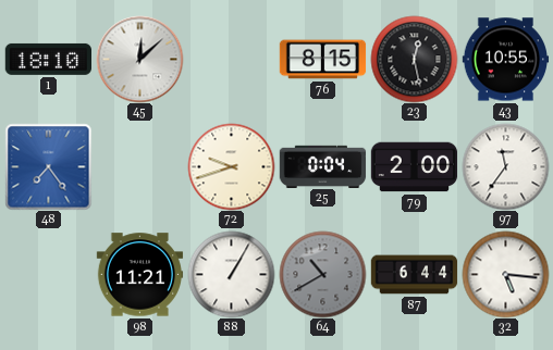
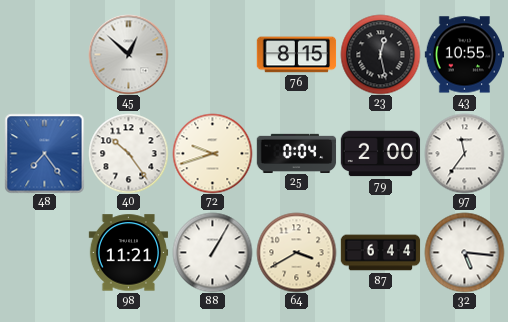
1: 18:10 -> none (48, 59)
45: 12:08 -> 12:52 (128, 54)
40: none -> 10:24 (128, 153)
64: 10:40 -> 3:40 (296, 252)
64 dial: grey -> cream (296, 252)
